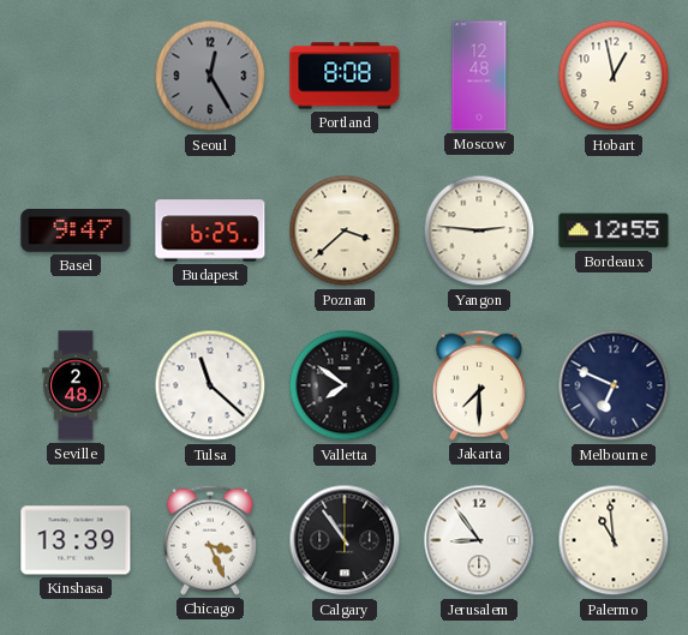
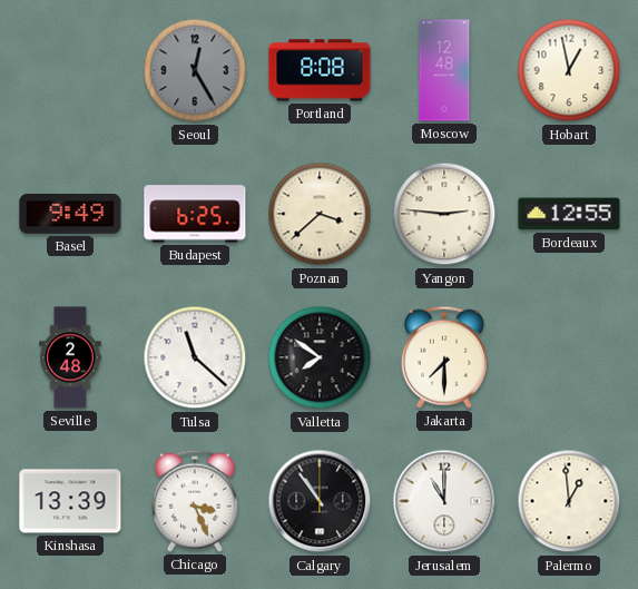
Basel: 9:47 -> 9:49 (70, 215)
Melbourne: 6:49 -> none (614, 385)
Jerusalem: 8:54 -> 11:00 (444, 501)
Palermo: 10:59 -> 12:59 (569, 501)
